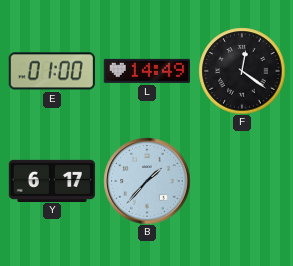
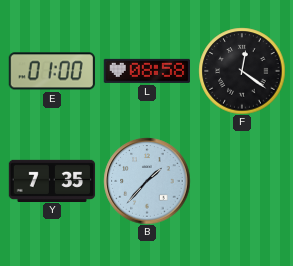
L: 14:49 -> 08:58 (146, 71)
Y: 6:17 -> 7:35 (52, 180)
